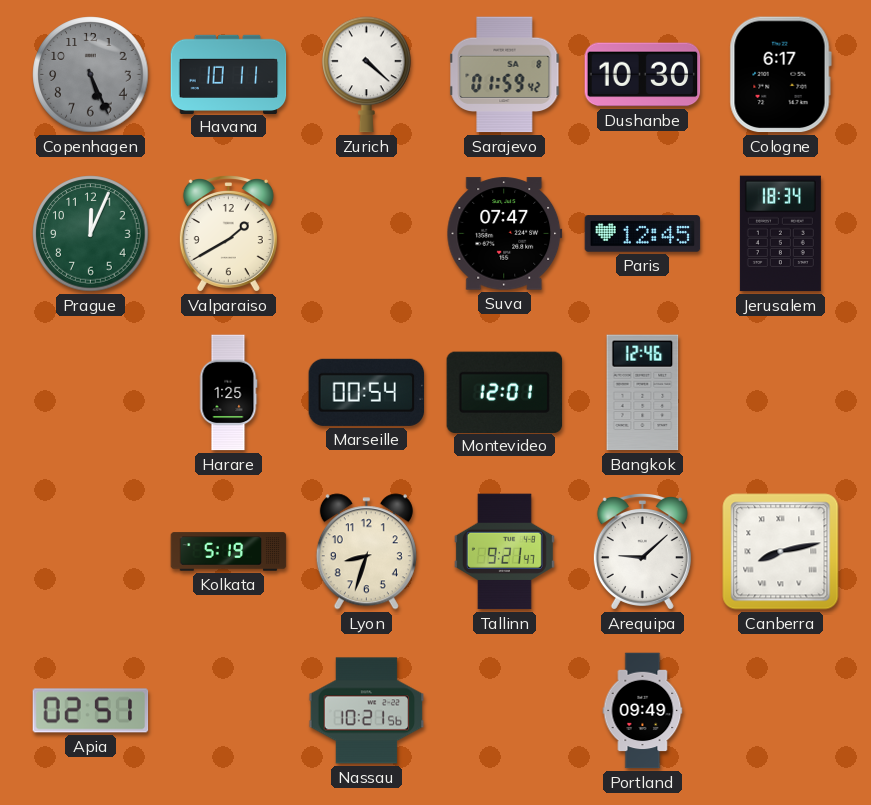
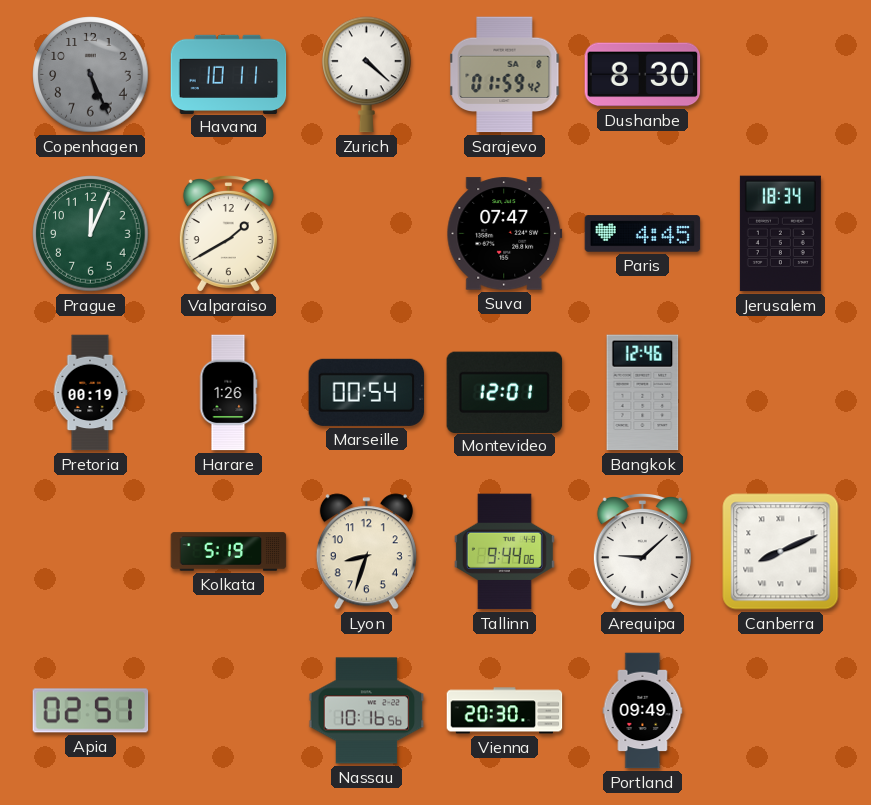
Dushanbe: 10:30 -> 8:30 (643, 75)
Cologne: 6:17 -> none (780, 75)
Paris: 12:45 -> 4:45 (643, 234)
Pretoria: none -> 00:19 (90, 393)
Harare: 1:25 -> 1:26 (228, 393)
Tallinn: 9:21 -> 9:44 (504, 552)
Canberra: 8:13 -> 8:11 (781, 552)
Nassau: 10:21 -> 10:16 (367, 711)
Vienna: none -> 20:30 (505, 711)
